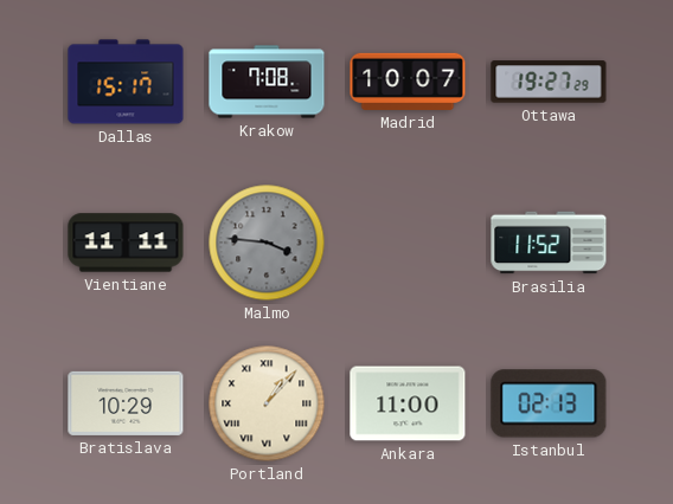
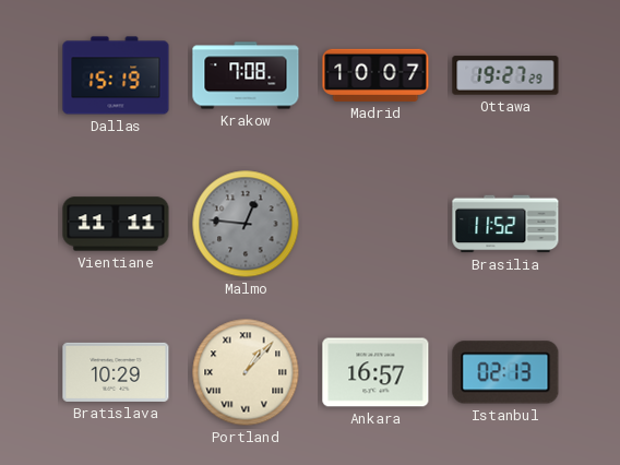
Dallas: 15:17 -> 15:19 (116, 75)
Malmo: 3:46 -> 12:46 (246, 224)
Ankara: 11:00 -> 16:57 (375, 372)
